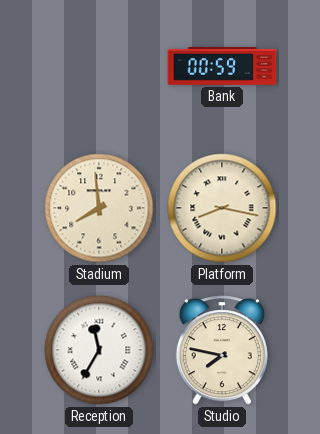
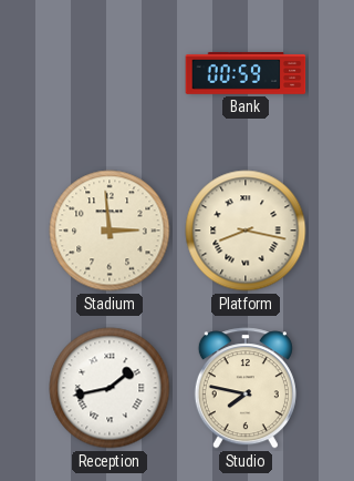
Stadium: 7:59 -> 2:59 (110, 231)
Reception: 11:35 -> 1:43 (110, 388)
